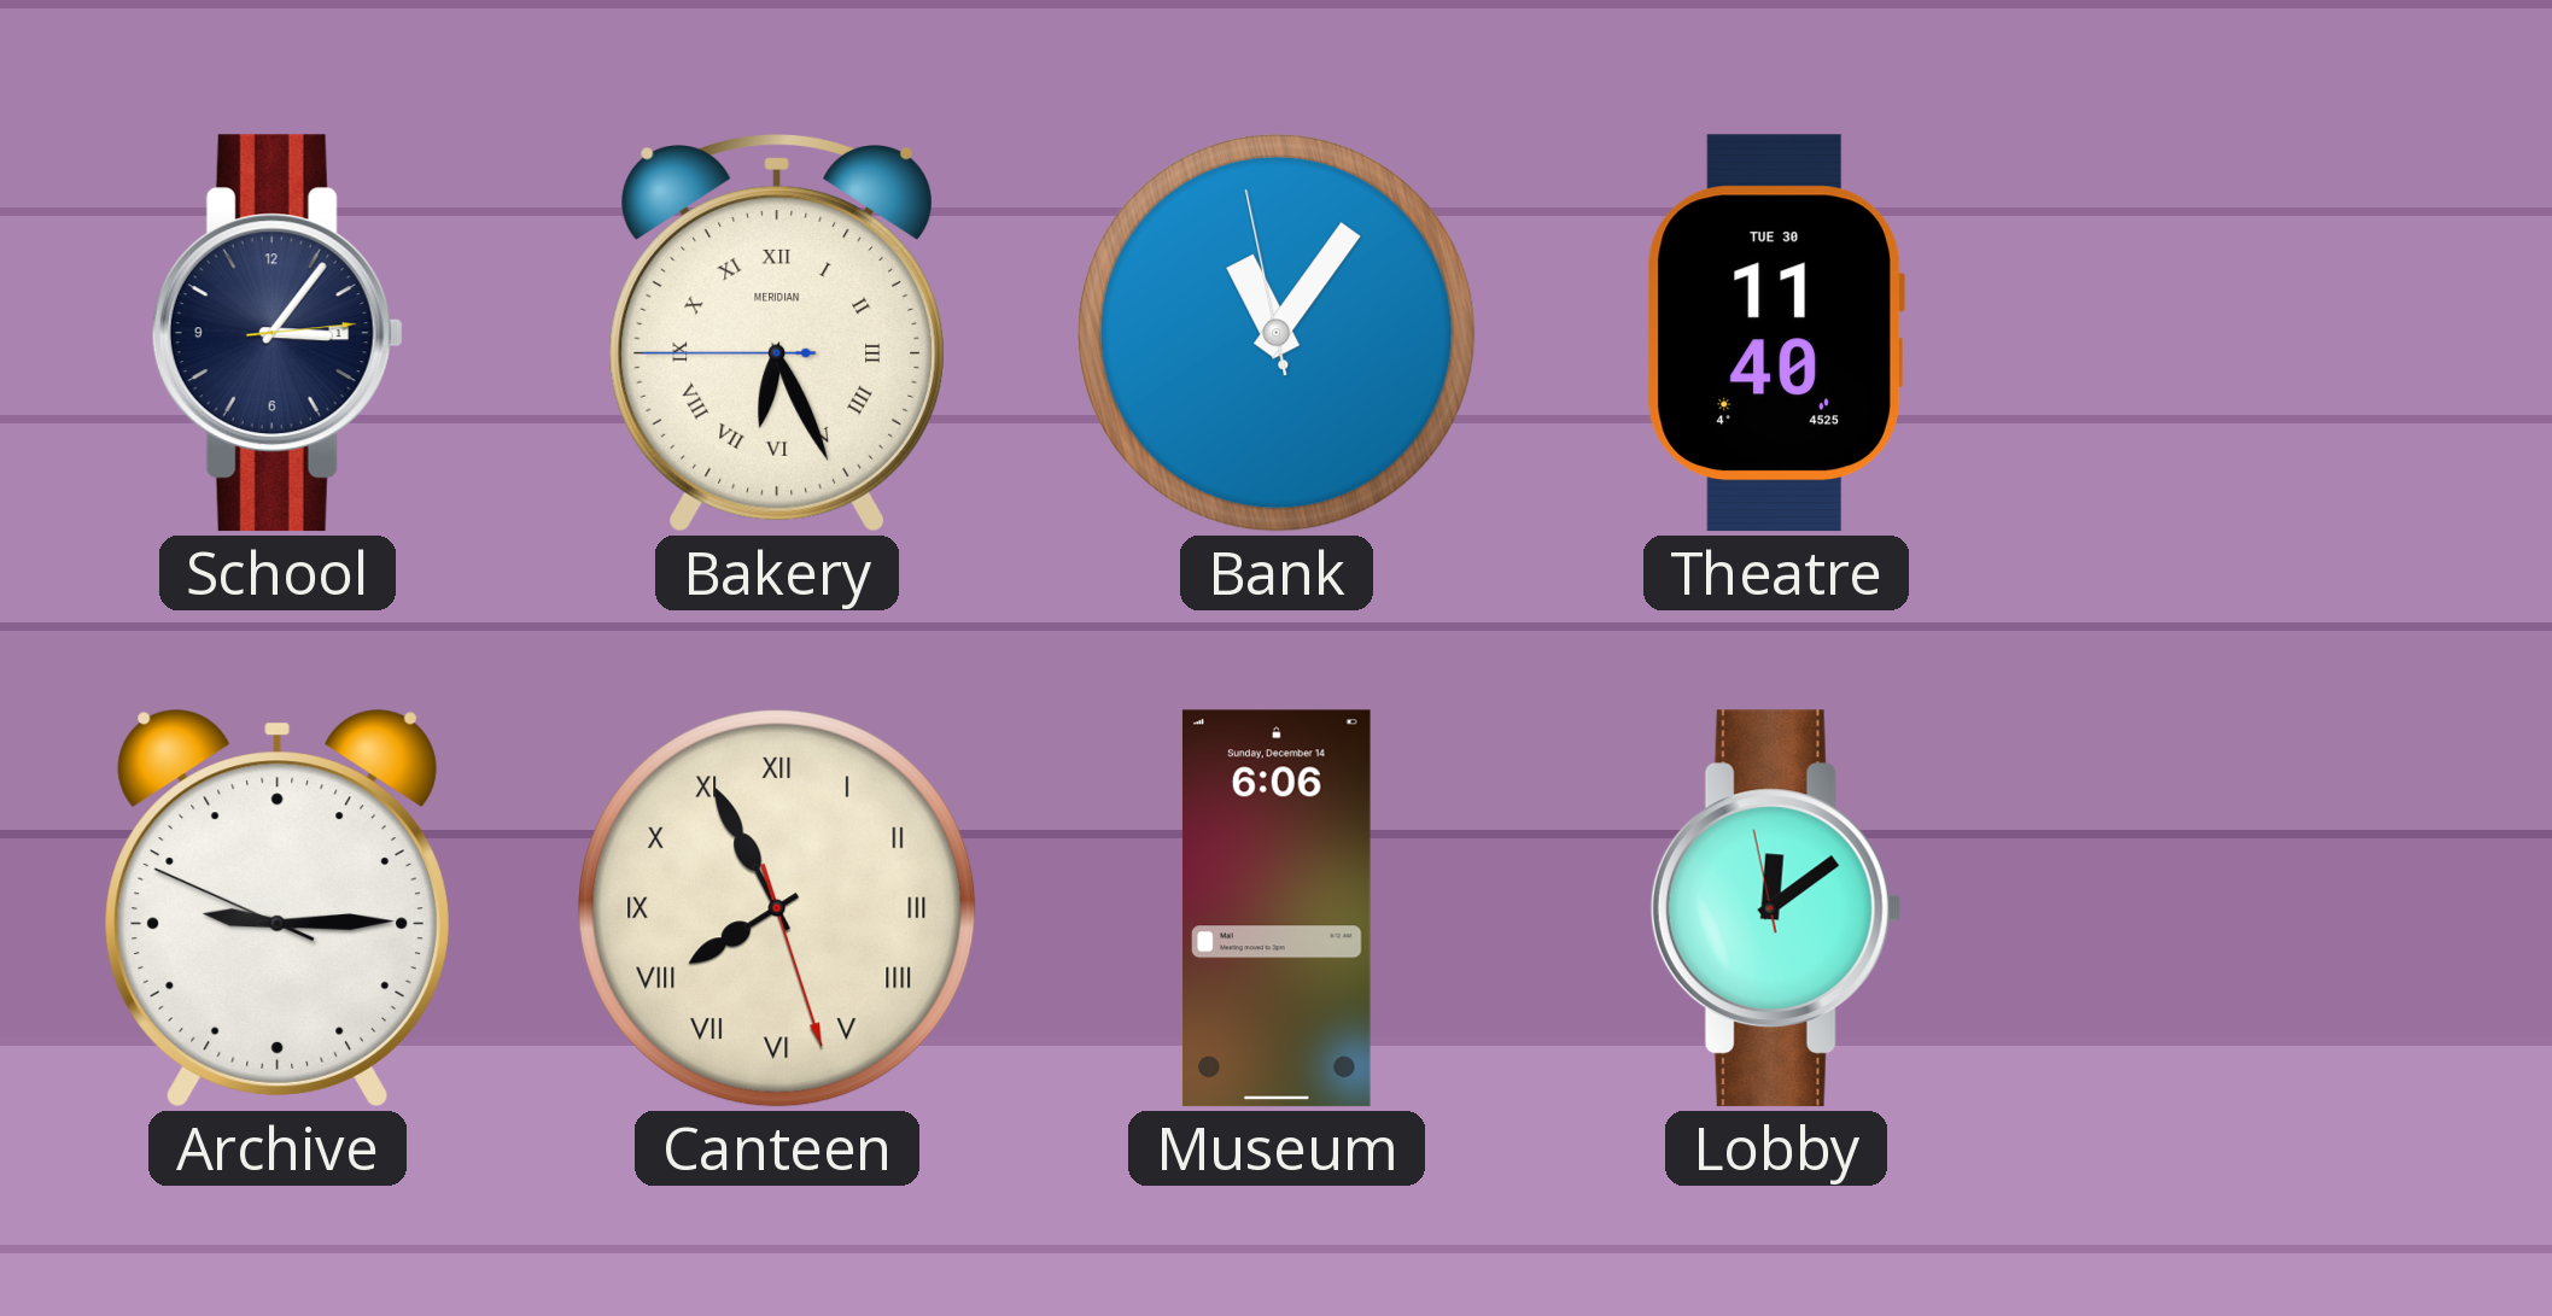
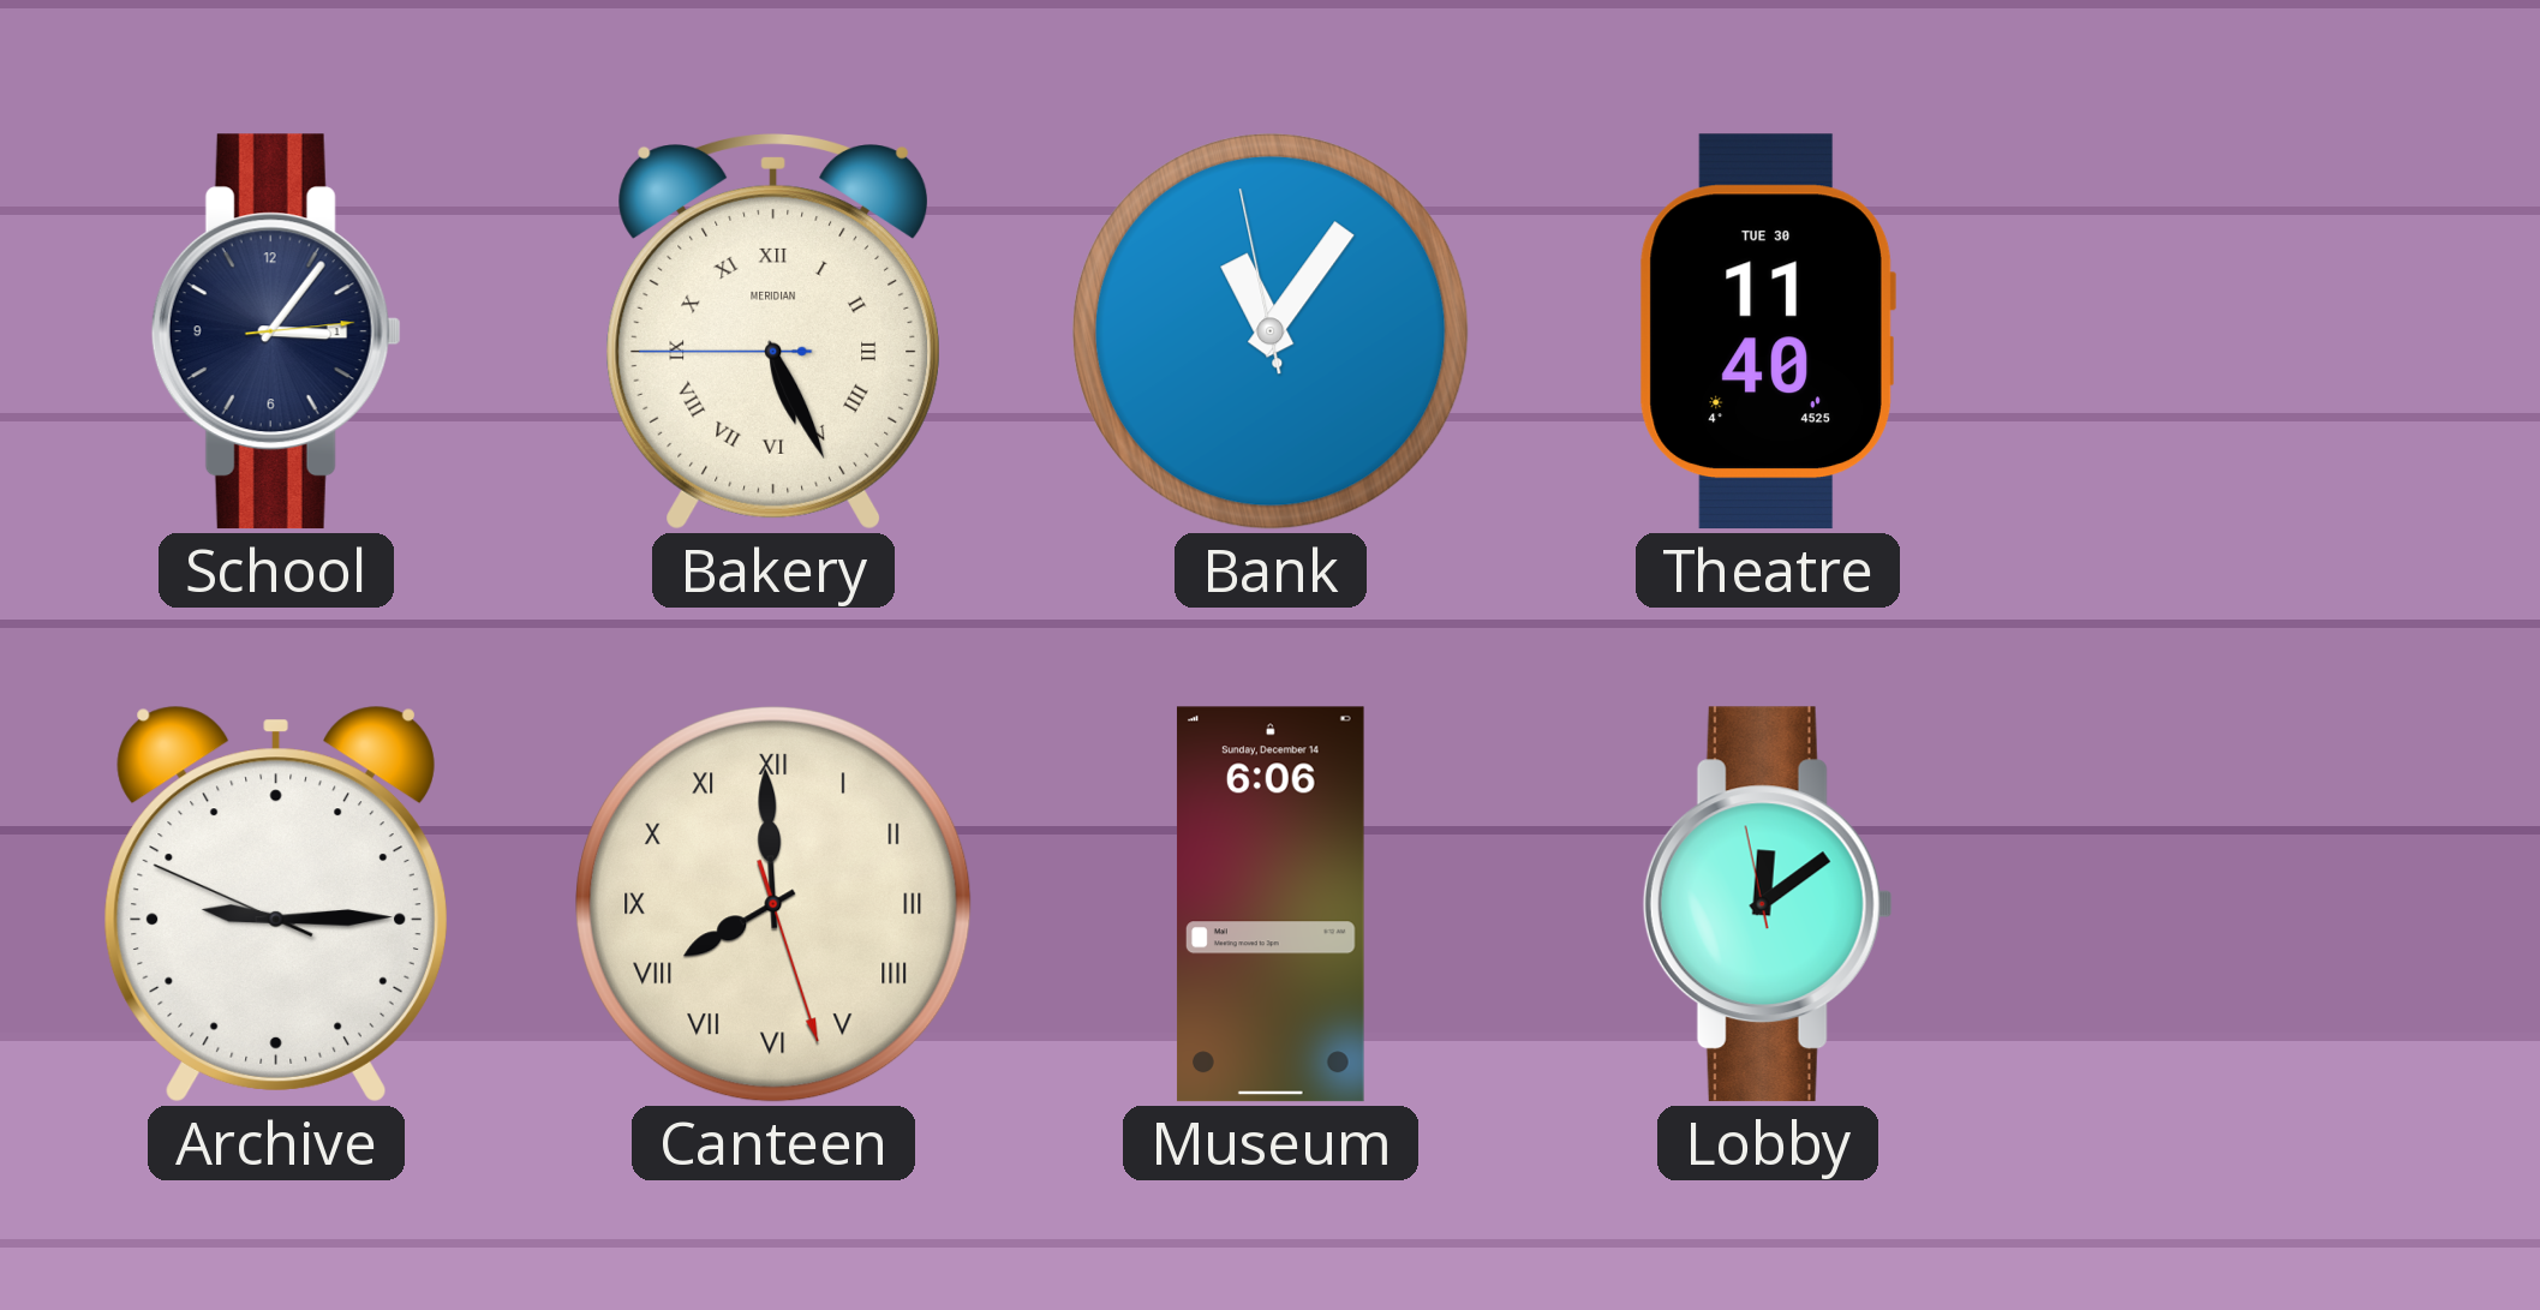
Bakery: 6:25 -> 5:25 (772, 331)
Canteen: 7:55 -> 7:59 (773, 904)
